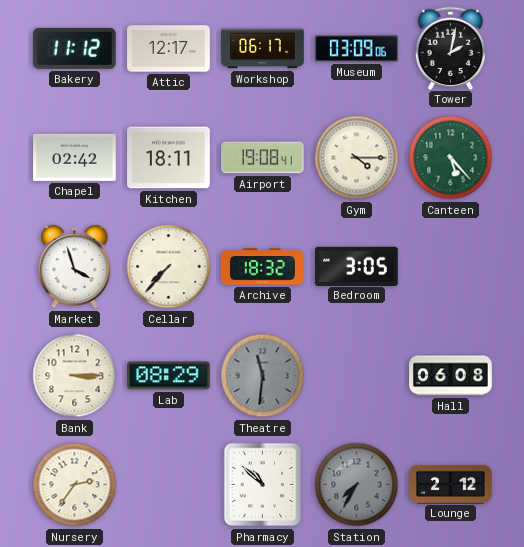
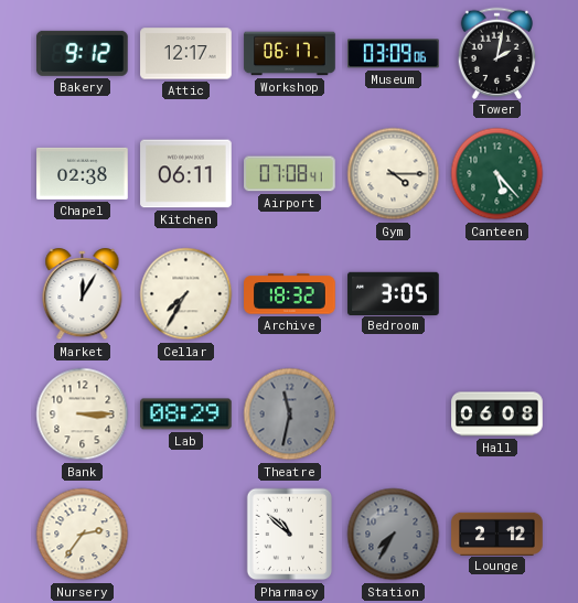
Bakery: 11:12 -> 9:12 (83, 53)
Chapel: 02:42 -> 02:38 (83, 173)
Kitchen: 18:11 -> 06:11 (186, 174)
Airport: 19:08 -> 07:08 (290, 174)
Market: 3:57 -> 12:05 (83, 295)
Cellar: 7:37 -> 7:35 (186, 294)
Theatre: 11:31 -> 11:32 (290, 414)
